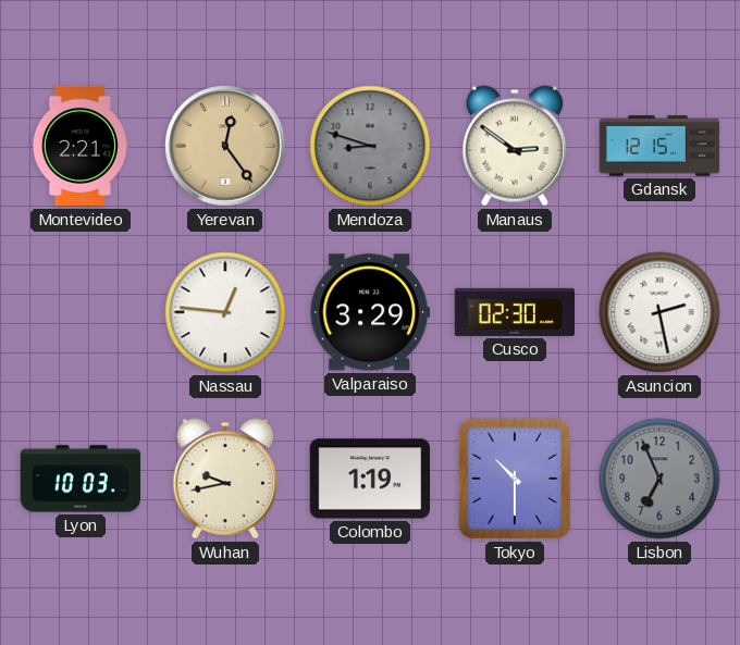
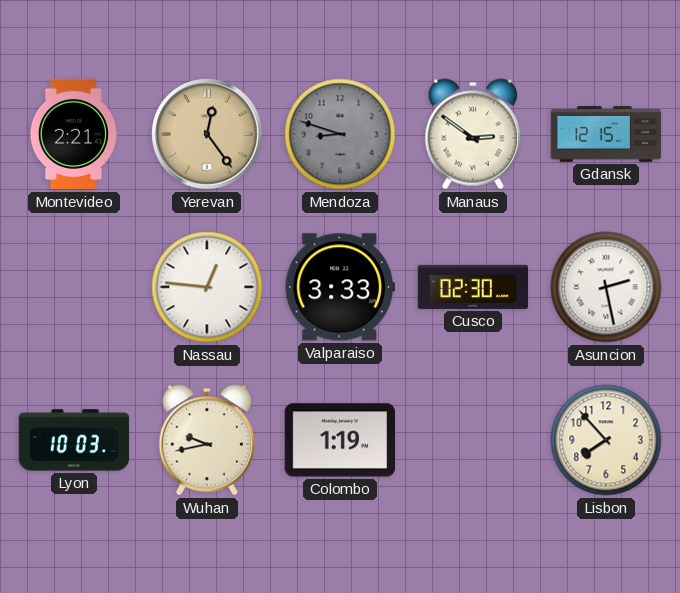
Valparaiso: 3:29 -> 3:33 (340, 287)
Tokyo: 10:30 -> none (515, 479)
Lisbon: 6:56 -> 7:53 (606, 440)
Lisbon dial: grey -> cream (606, 440)
